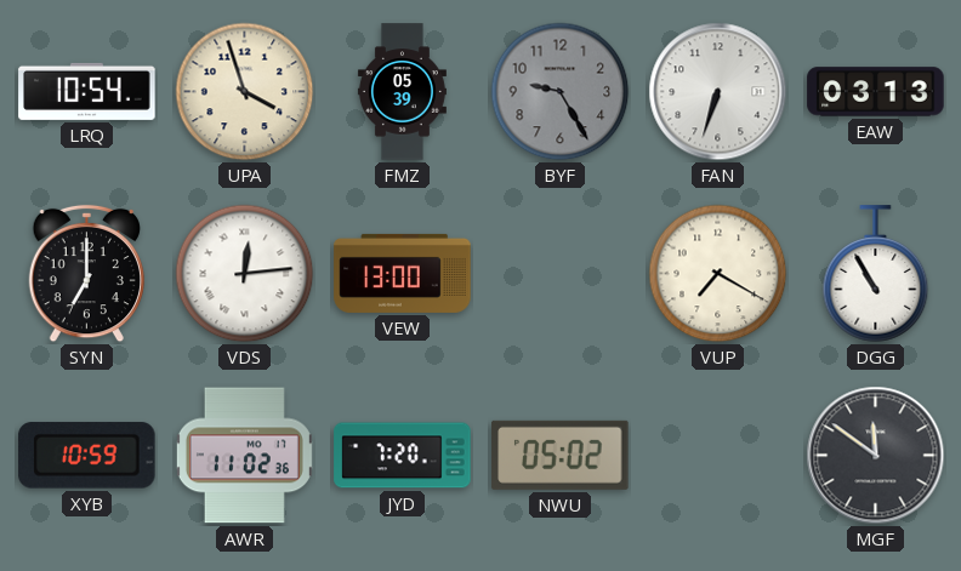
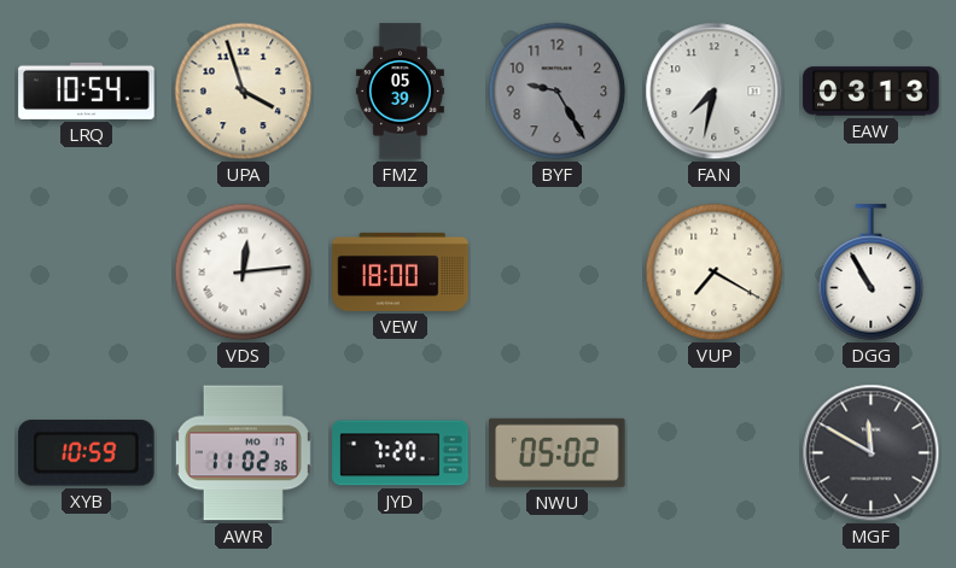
FAN: 6:33 -> 7:32 (715, 92)
SYN: 7:00 -> none (86, 274)
VEW: 13:00 -> 18:00 (401, 271)
MGF: 11:51 -> 11:50 (872, 453)
